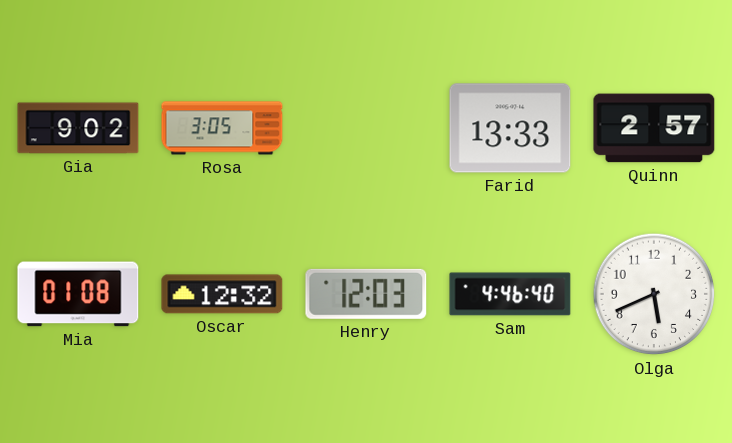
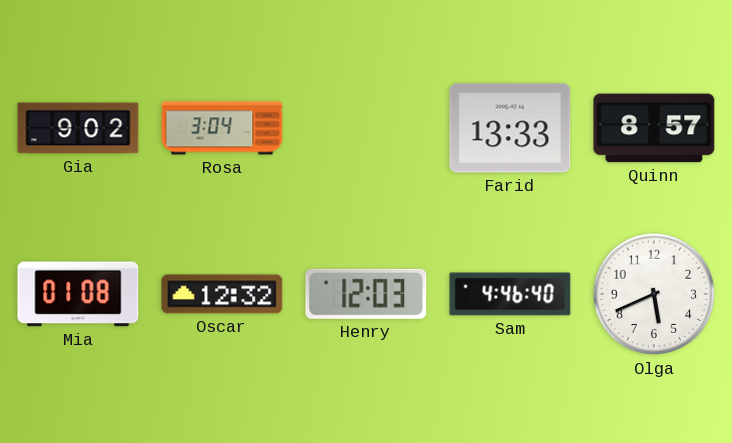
Rosa: 3:05 -> 3:04 (222, 128)
Quinn: 2:57 -> 8:57 (654, 128)
